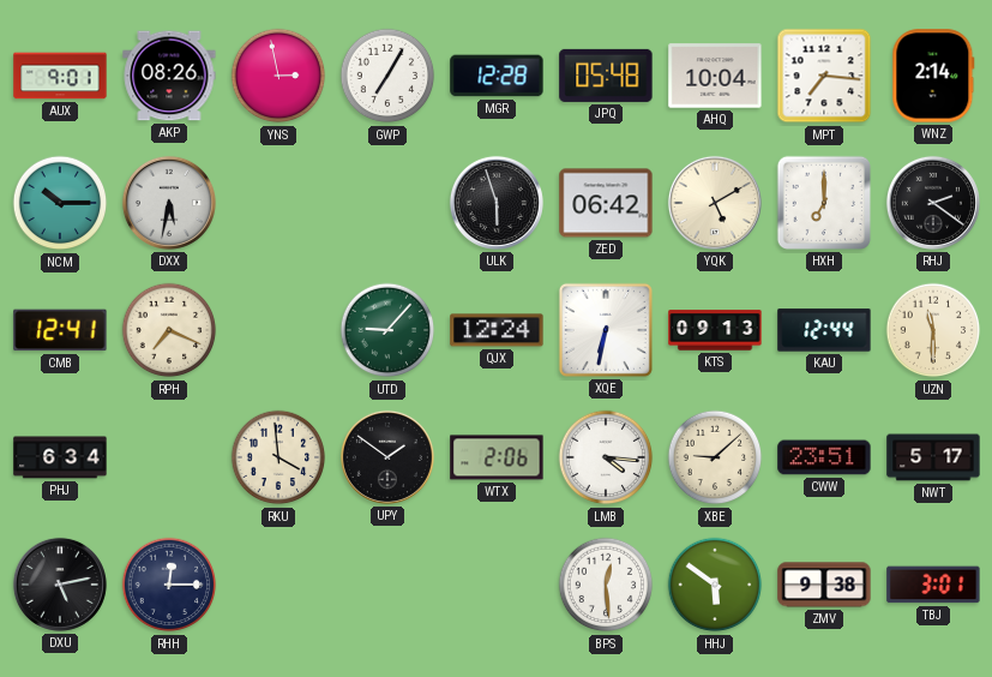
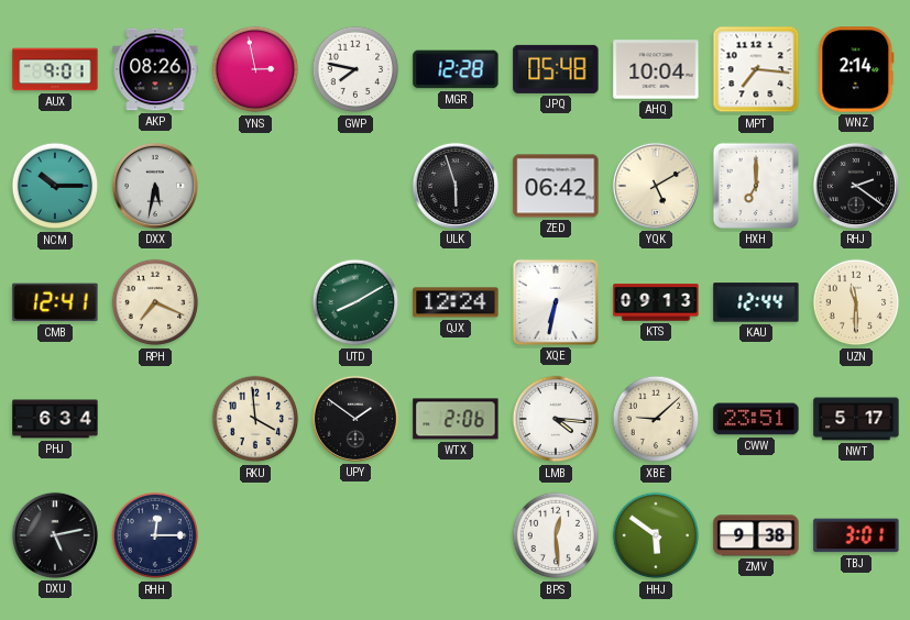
GWP: 7:05 -> 7:47 (355, 69)
UTD: 9:07 -> 8:10 (355, 302)
